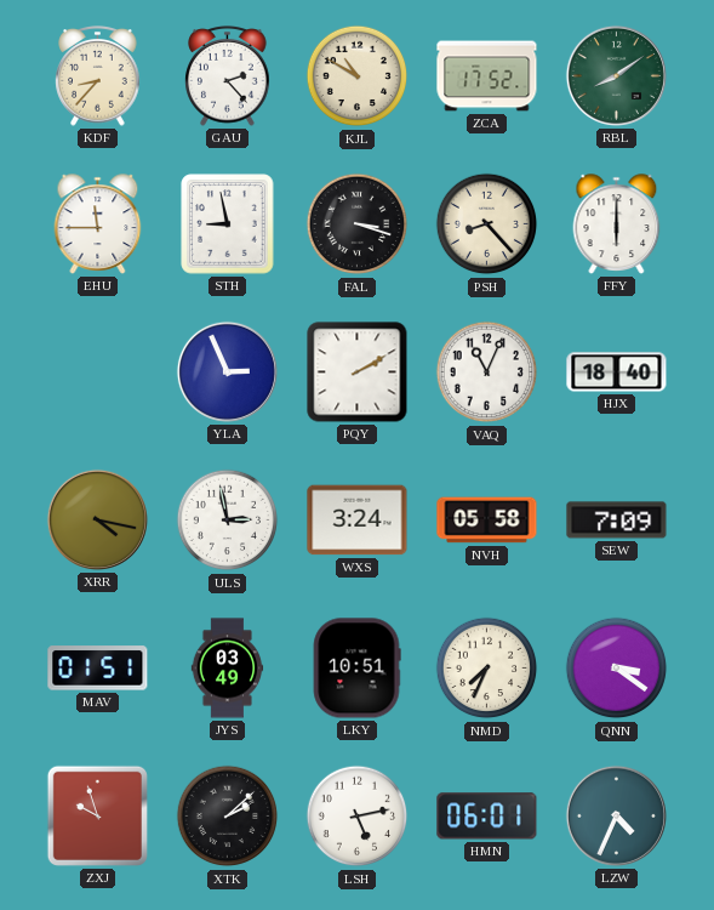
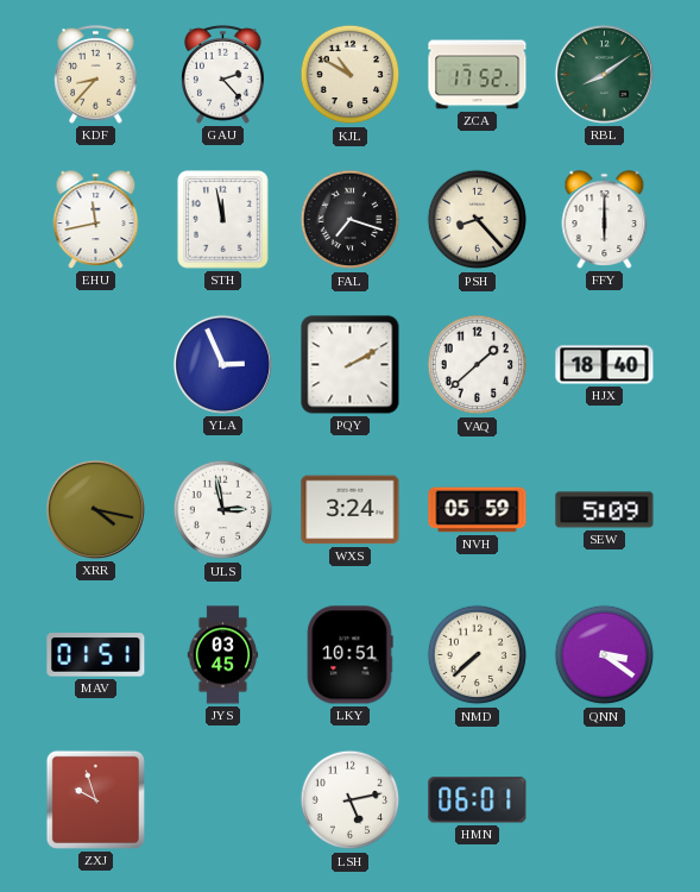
EHU: 11:45 -> 11:43 (96, 220)
STH: 8:58 -> 11:58 (223, 220)
FAL: 3:18 -> 7:18 (351, 220)
VAQ: 11:04 -> 1:38 (478, 365)
NVH: 05:58 -> 05:59 (478, 510)
SEW: 7:09 -> 5:09 (605, 510)
JYS: 03:49 -> 03:45 (223, 655)
NMD: 7:34 -> 7:38 (478, 655)
XTK: 2:08 -> none (228, 817)
LZW: 4:34 -> none (616, 815)
